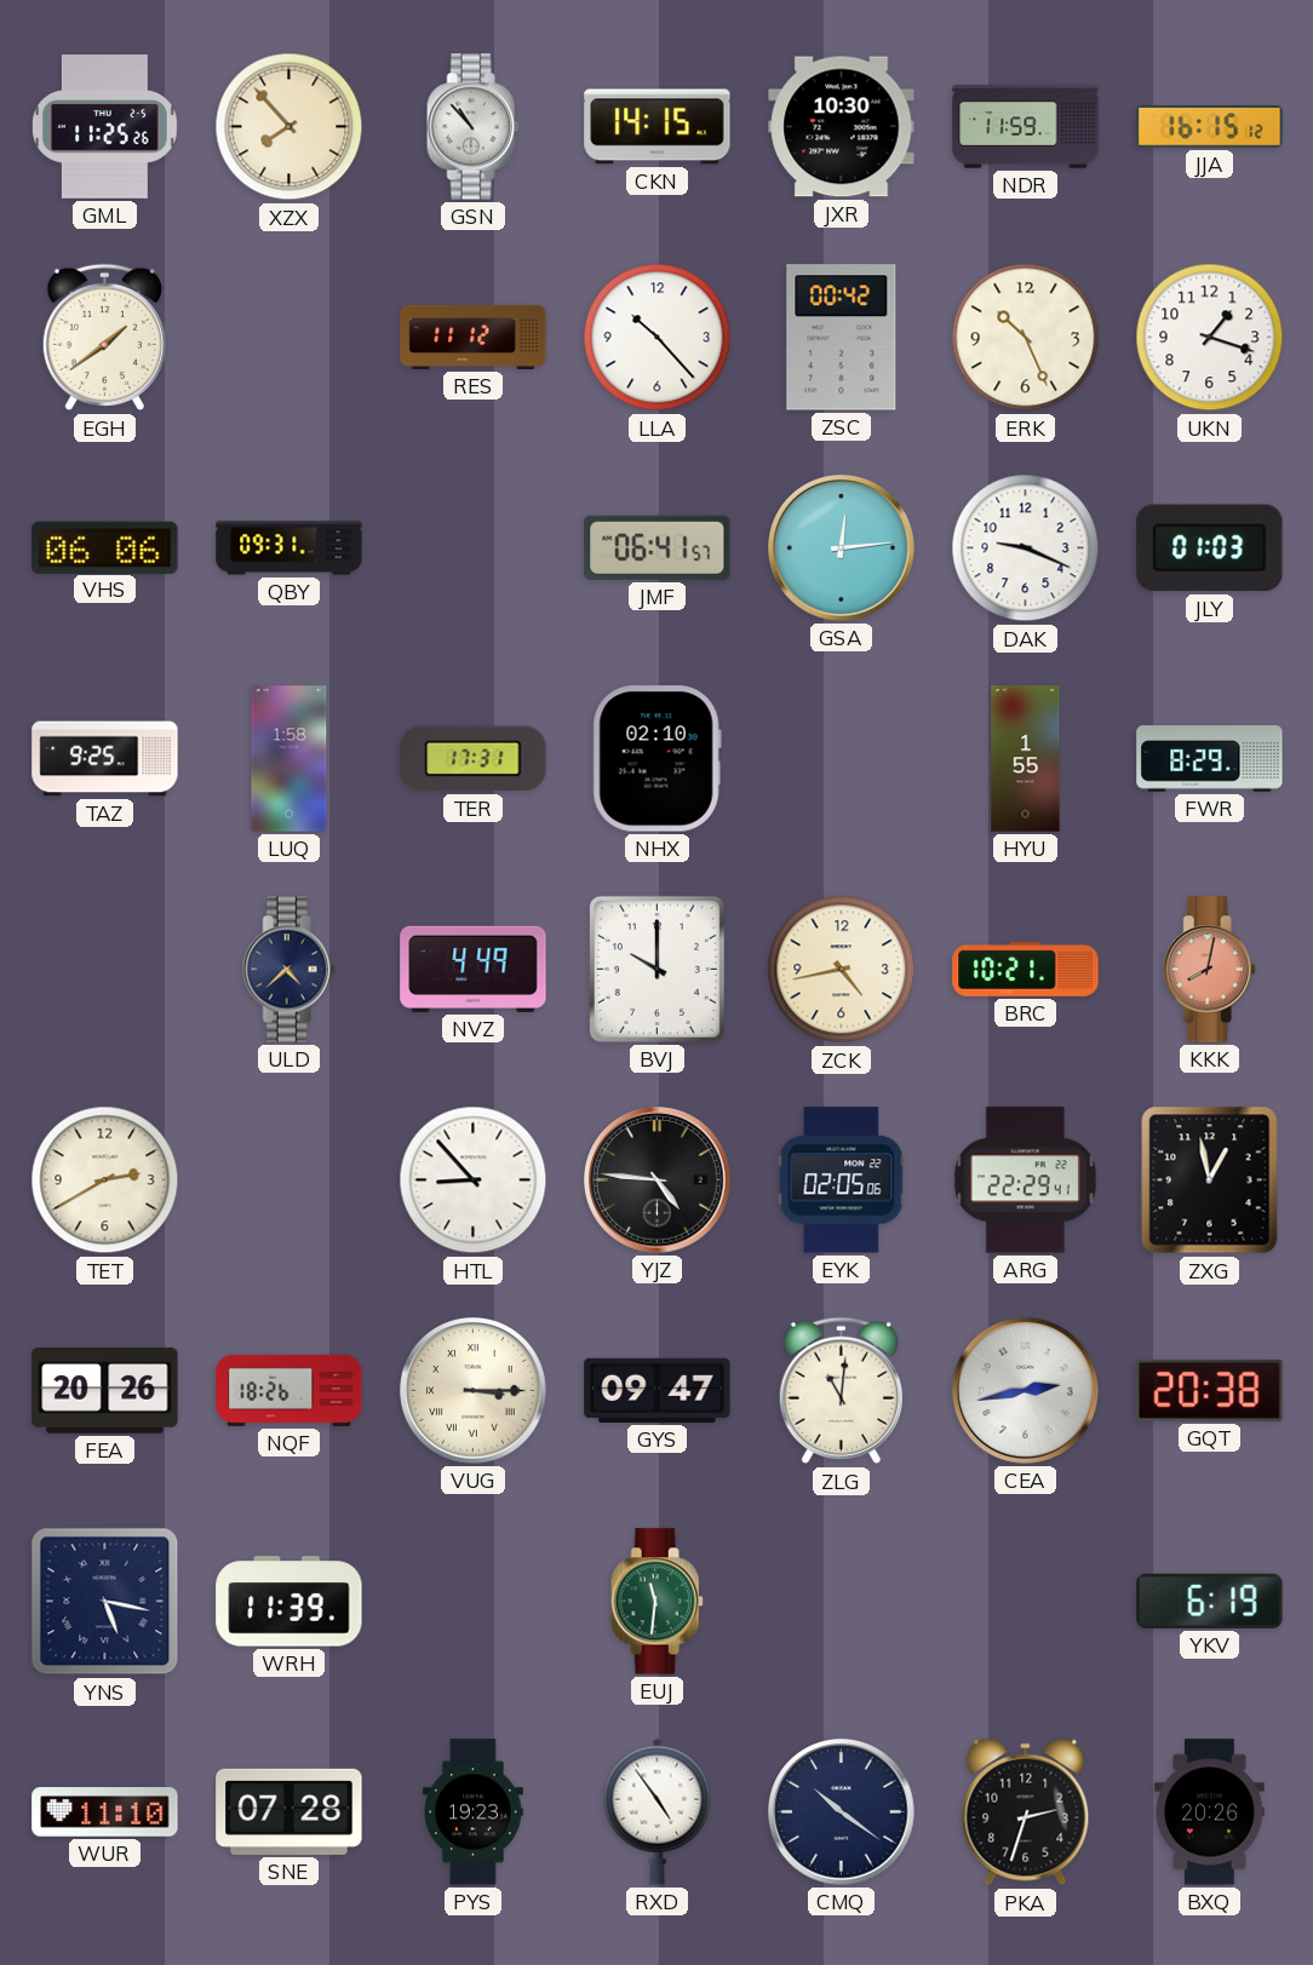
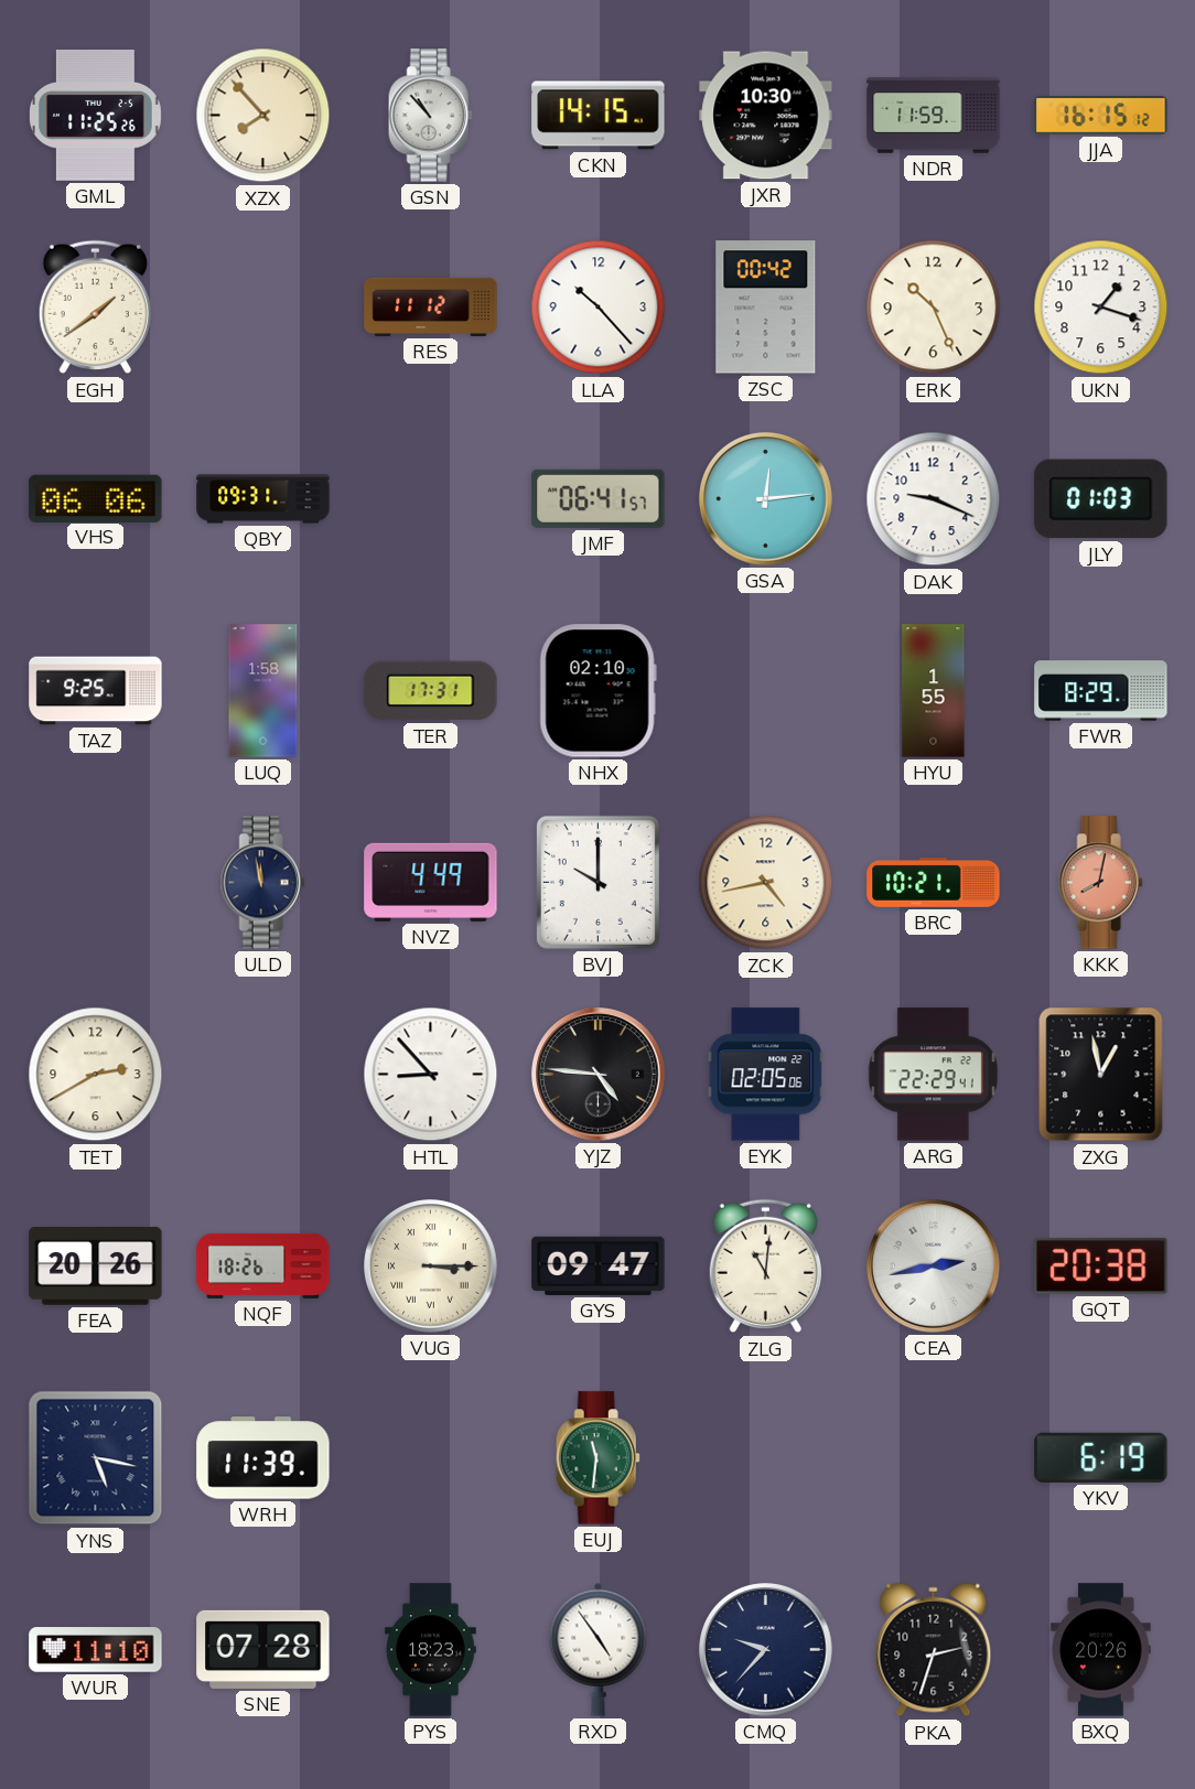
ULD: 4:38 -> 11:58 (262, 883)
PYS: 19:23 -> 18:23 (431, 1650)
CMQ: 10:21 -> 9:37 (766, 1650)
